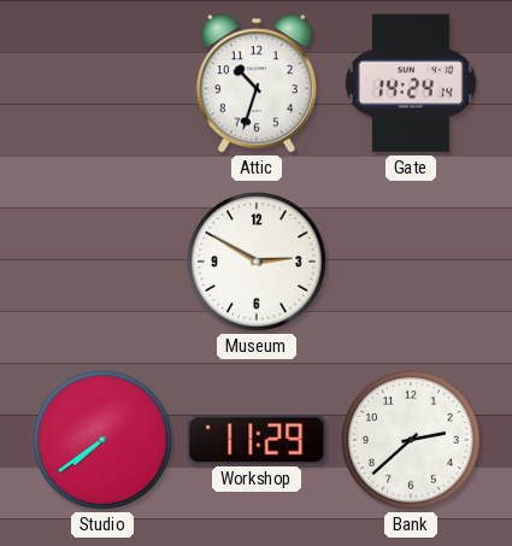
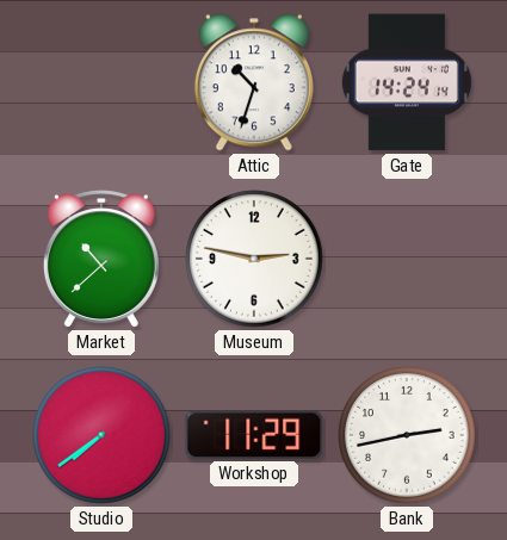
Market: none -> 10:38 (101, 259)
Museum: 2:50 -> 2:47 (254, 259)
Bank: 2:38 -> 2:43 (407, 435)
